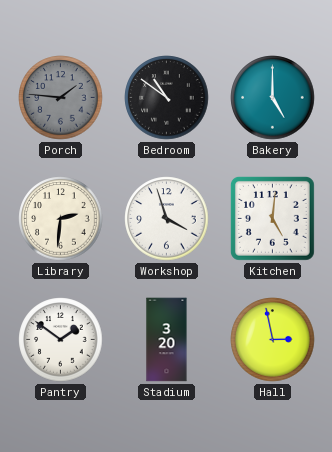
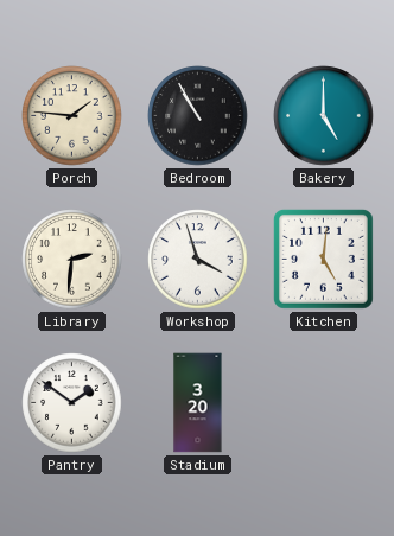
Porch dial: grey -> cream (72, 116)
Bedroom: 10:51 -> 10:55 (198, 116)
Hall: 2:58 -> none (273, 340)
